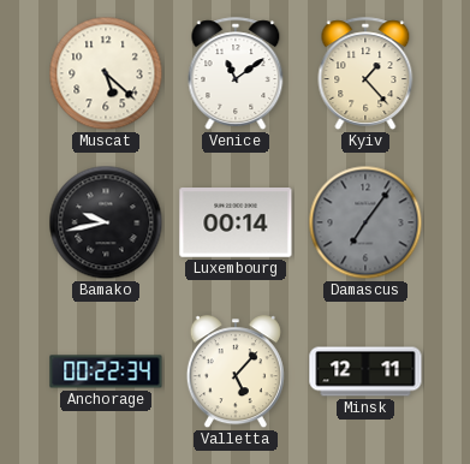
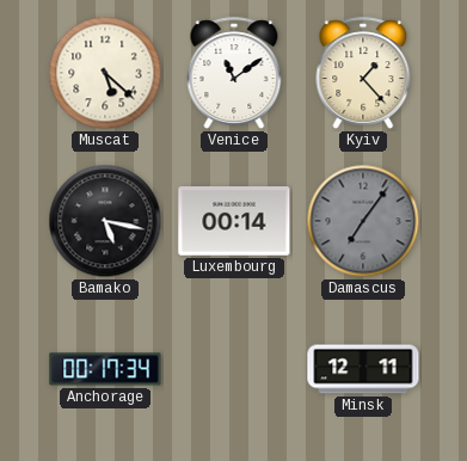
Bamako: 9:43 -> 5:17 (105, 221)
Anchorage: 00:22 -> 00:17 (105, 369)
Valletta: 5:07 -> none (236, 373)
